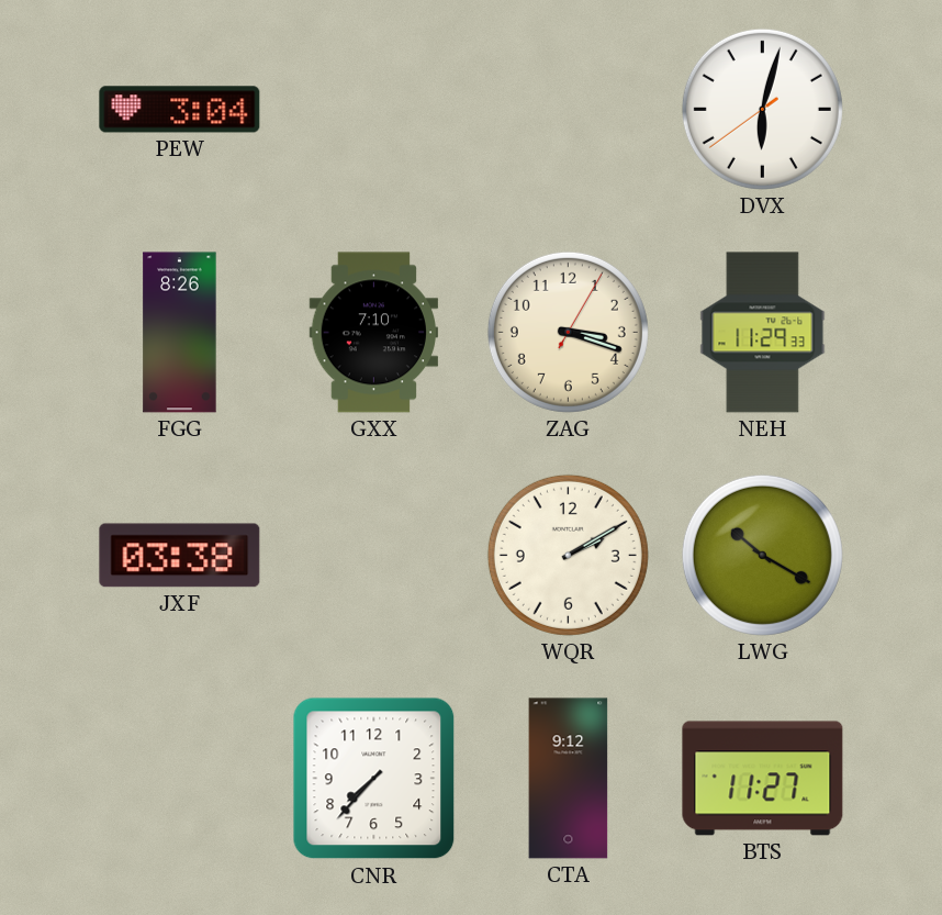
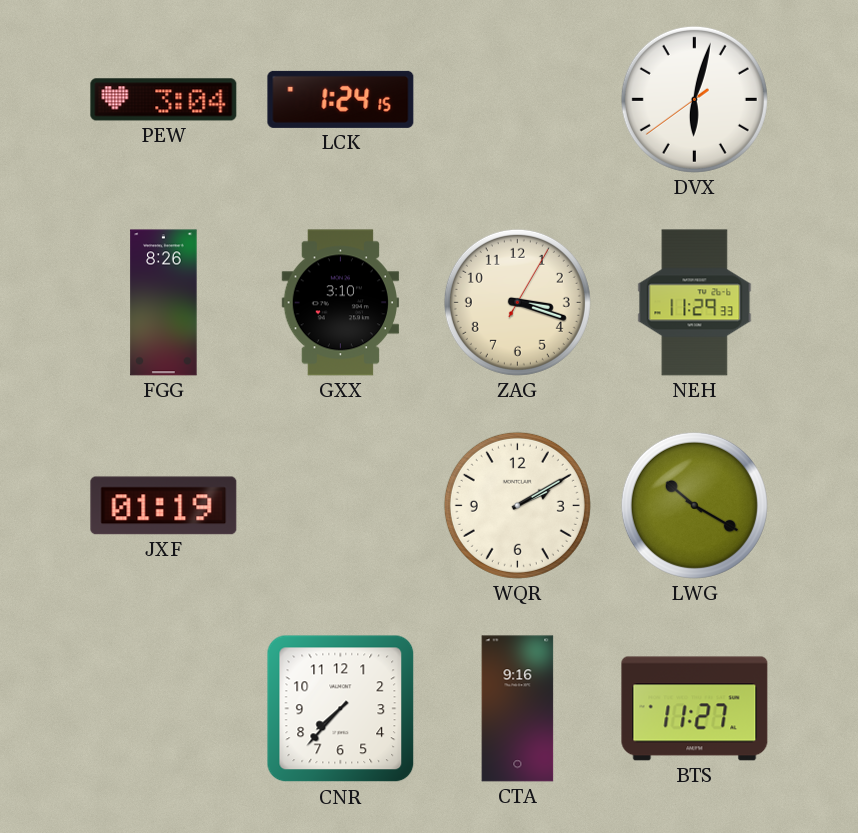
LCK: none -> 1:24 (341, 99)
GXX: 7:10 -> 3:10 (340, 303)
JXF: 03:38 -> 01:19 (164, 506)
CTA: 9:12 -> 9:16 (518, 709)
